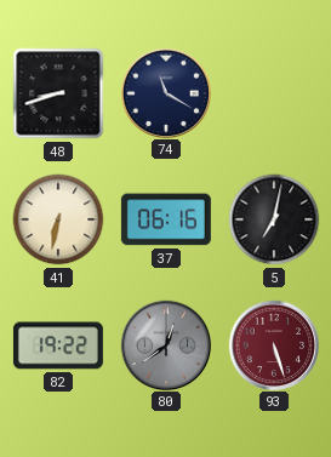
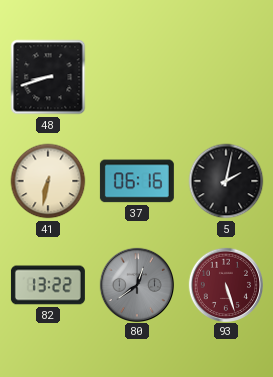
74: 11:20 -> none (166, 92)
5: 7:02 -> 2:02 (226, 181)
82: 19:22 -> 13:22 (48, 285)
